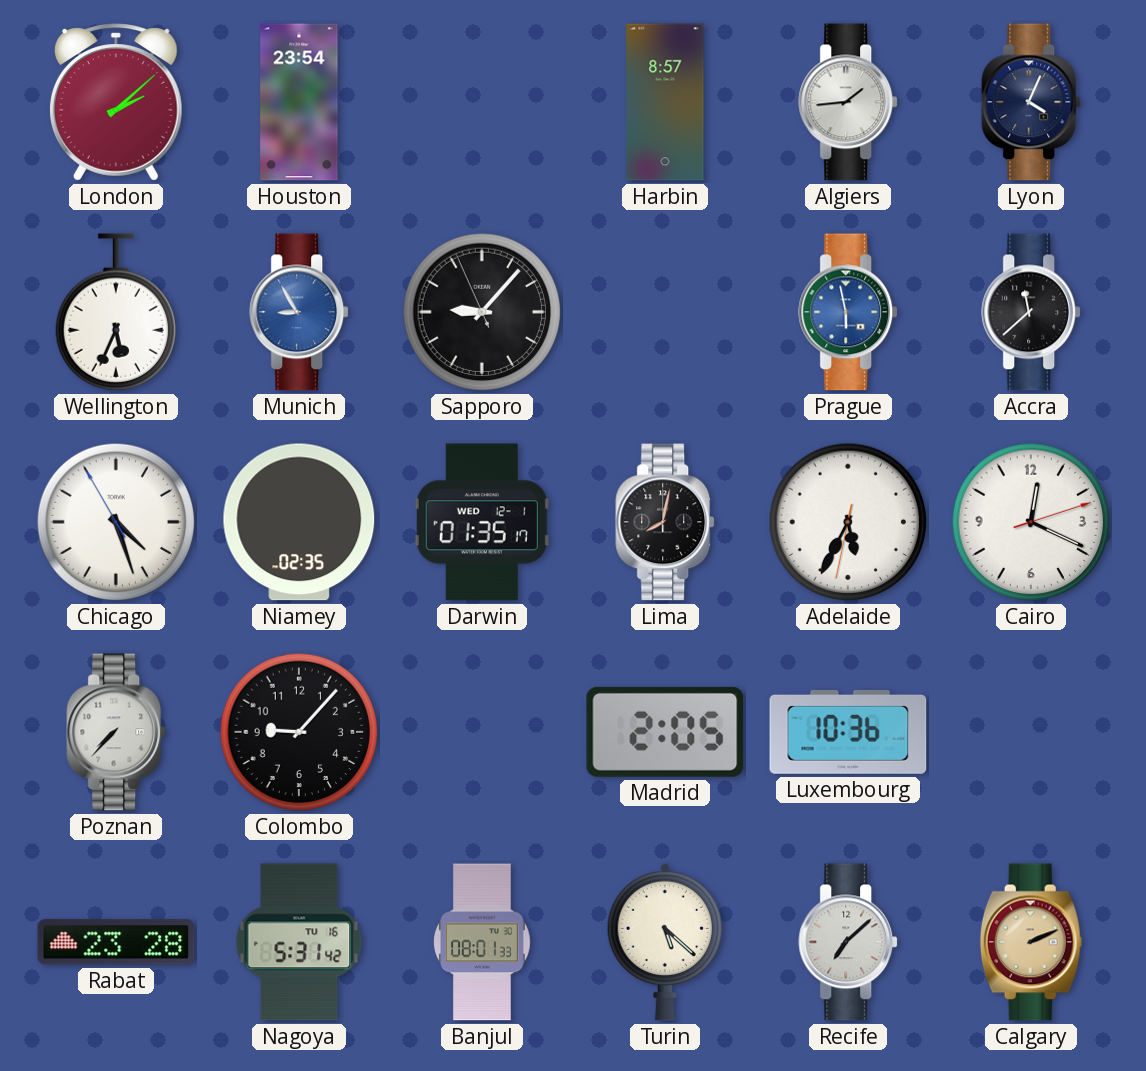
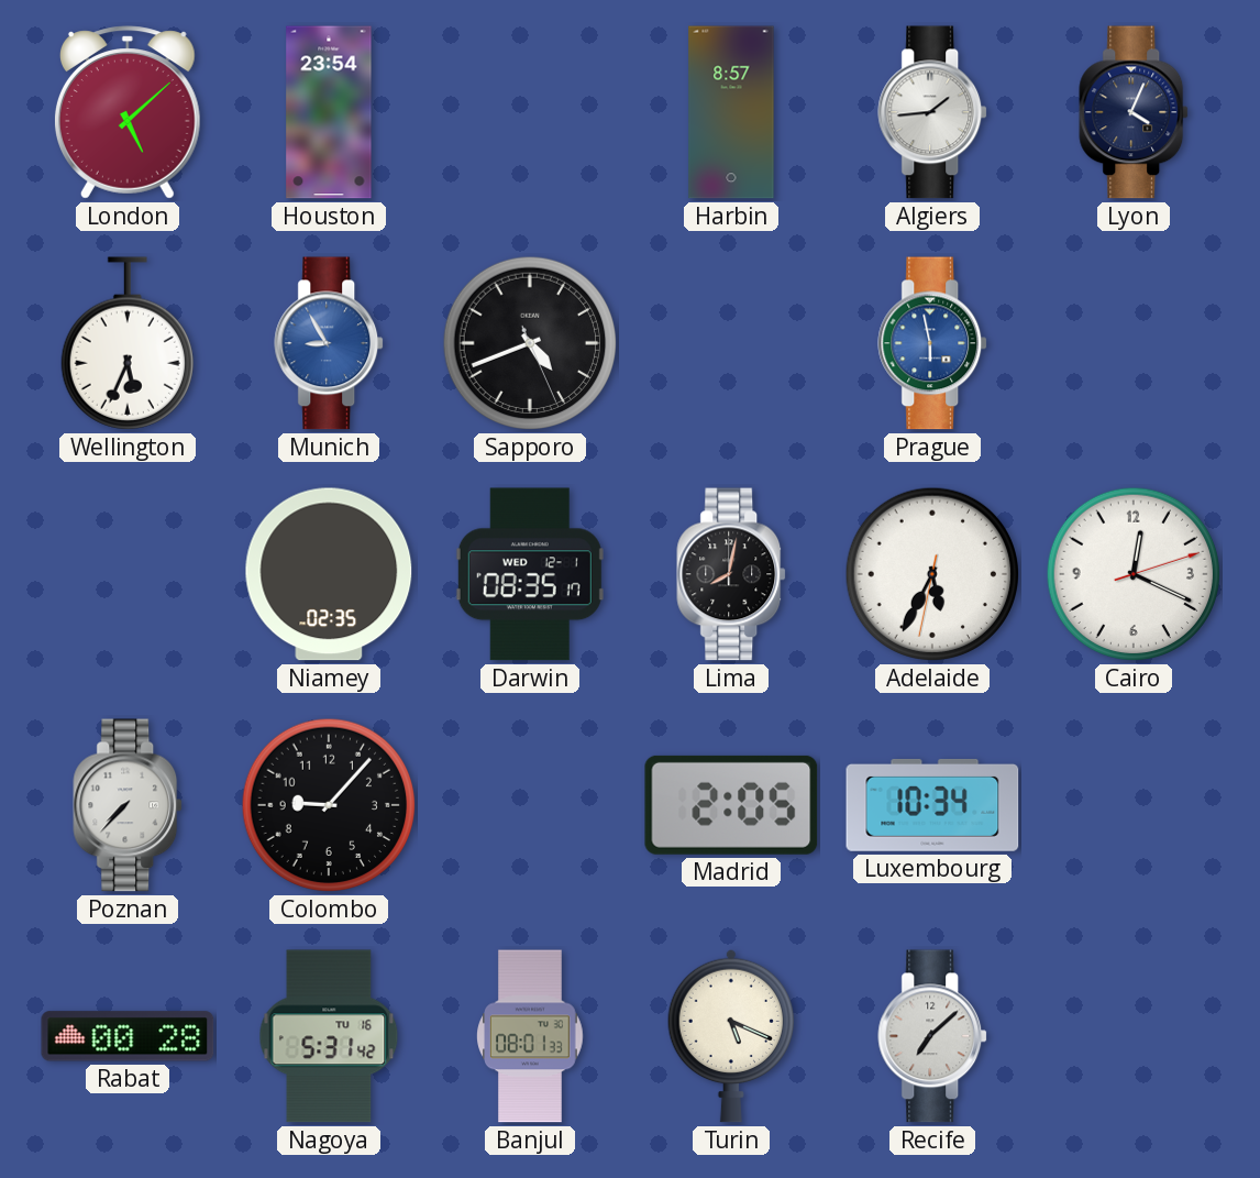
London: 2:08 -> 5:08 (128, 112)
Sapporo: 9:06 -> 4:41 (530, 343)
Accra: 11:38 -> none (1032, 312)
Chicago: 4:26 -> none (116, 522)
Darwin: 01:35 -> 08:35 (530, 574)
Luxembourg: 10:36 -> 10:34 (932, 805)
Rabat: 23:28 -> 00:28 (128, 1036)
Turin: 5:22 -> 5:19 (731, 1036)
Calgary: 2:11 -> none (1031, 942)
